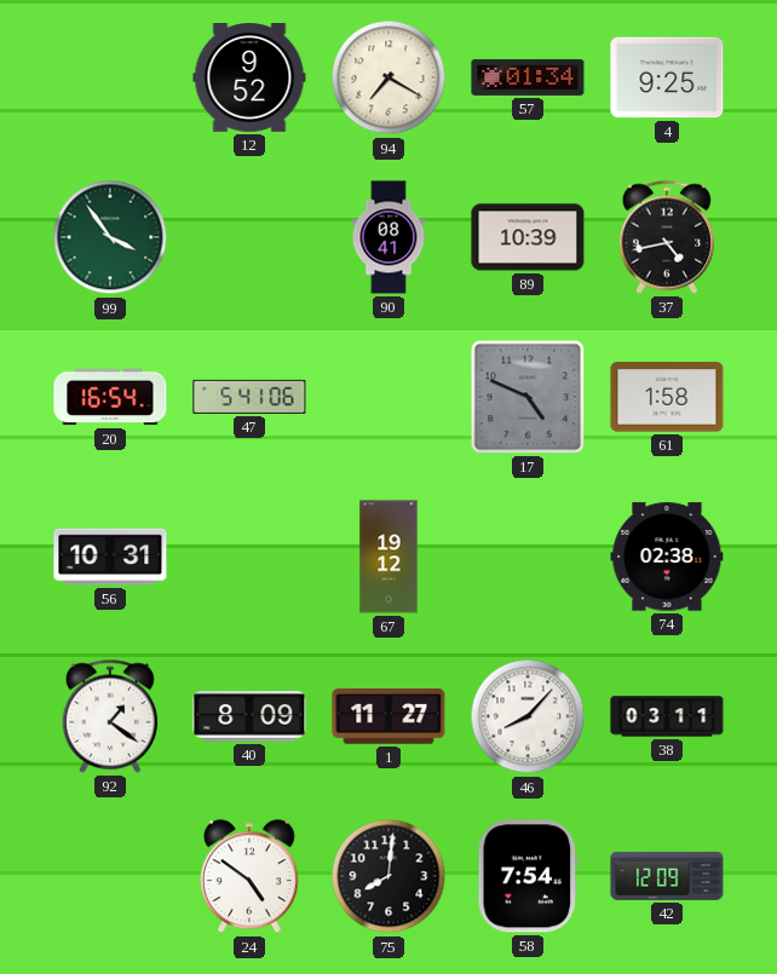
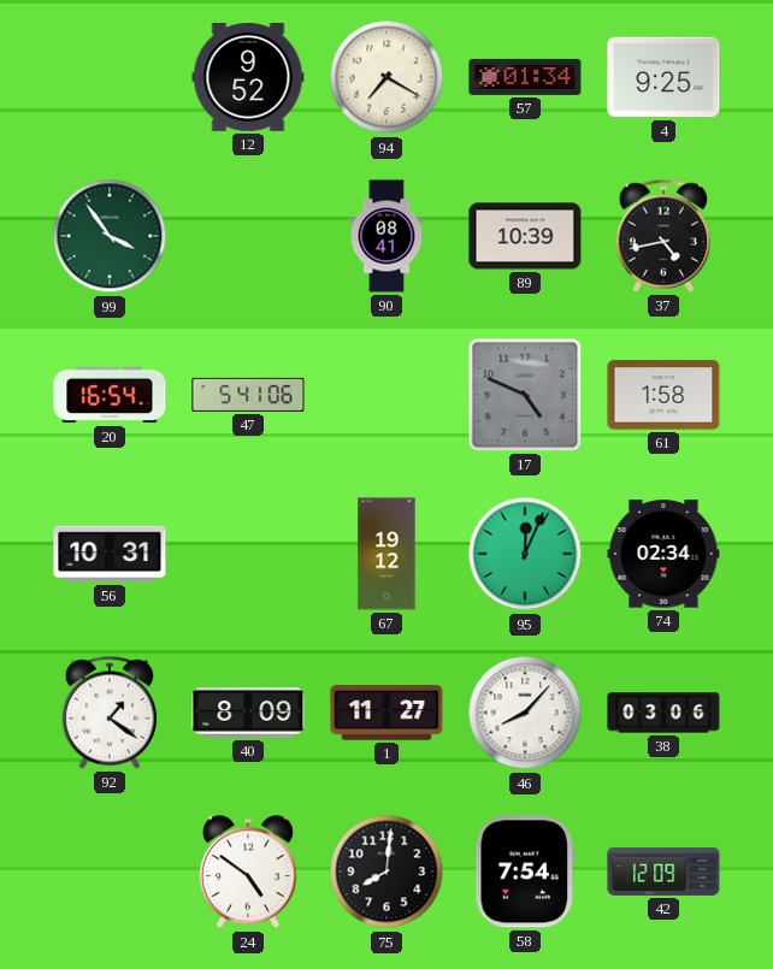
95: none -> 12:04 (525, 554)
74: 02:38 -> 02:34 (663, 554)
38: 03:11 -> 03:06 (663, 713)
